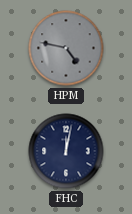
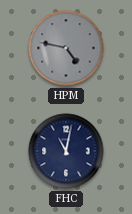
FHC: 12:02 -> 11:02 (66, 151)
